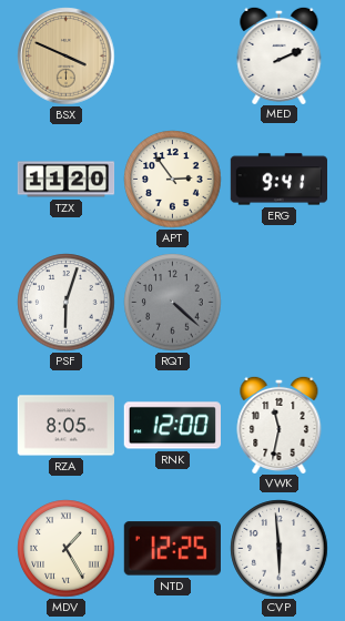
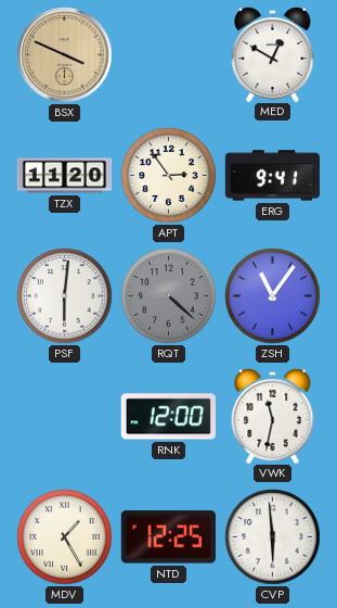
MED: 2:11 -> 12:50 (273, 53)
PSF: 6:03 -> 6:01 (65, 296)
ZSH: none -> 11:06 (273, 296)
RZA: 8:05 -> none (65, 426)
